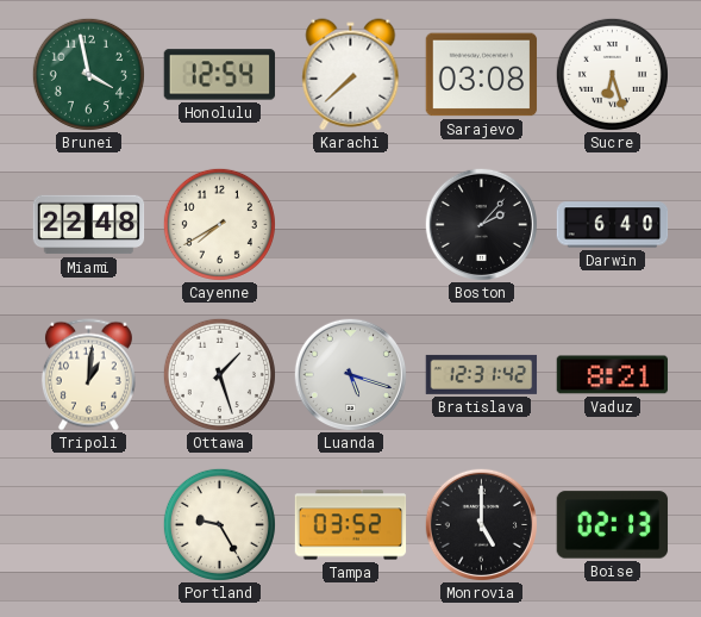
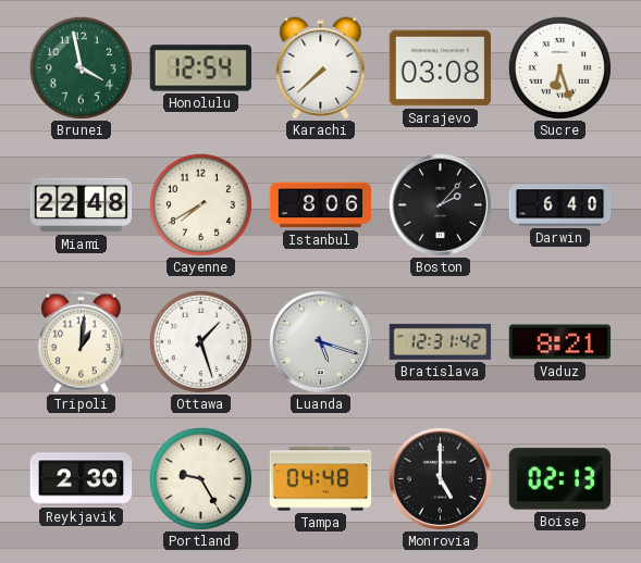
Istanbul: none -> 8:06 (321, 205)
Reykjavik: none -> 2:30 (82, 479)
Tampa: 03:52 -> 04:48 (321, 479)
